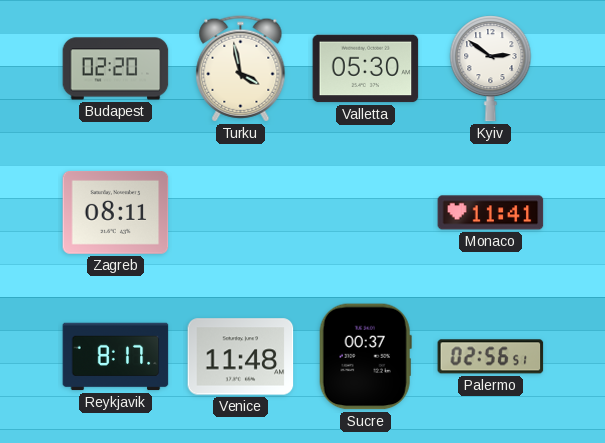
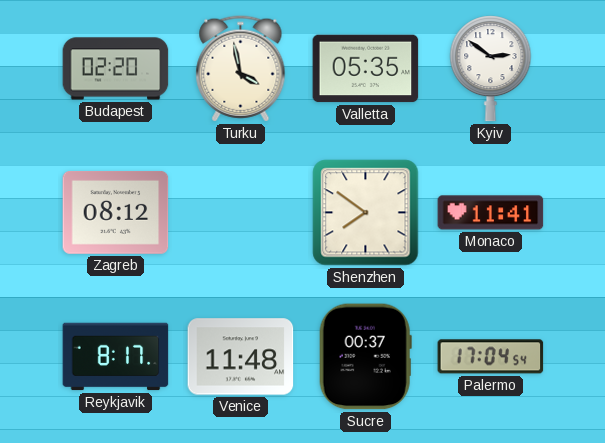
Valletta: 05:30 -> 05:35 (366, 69)
Zagreb: 08:11 -> 08:12 (116, 212)
Shenzhen: none -> 7:51 (366, 213)
Palermo: 02:56 -> 17:04 (491, 357)
